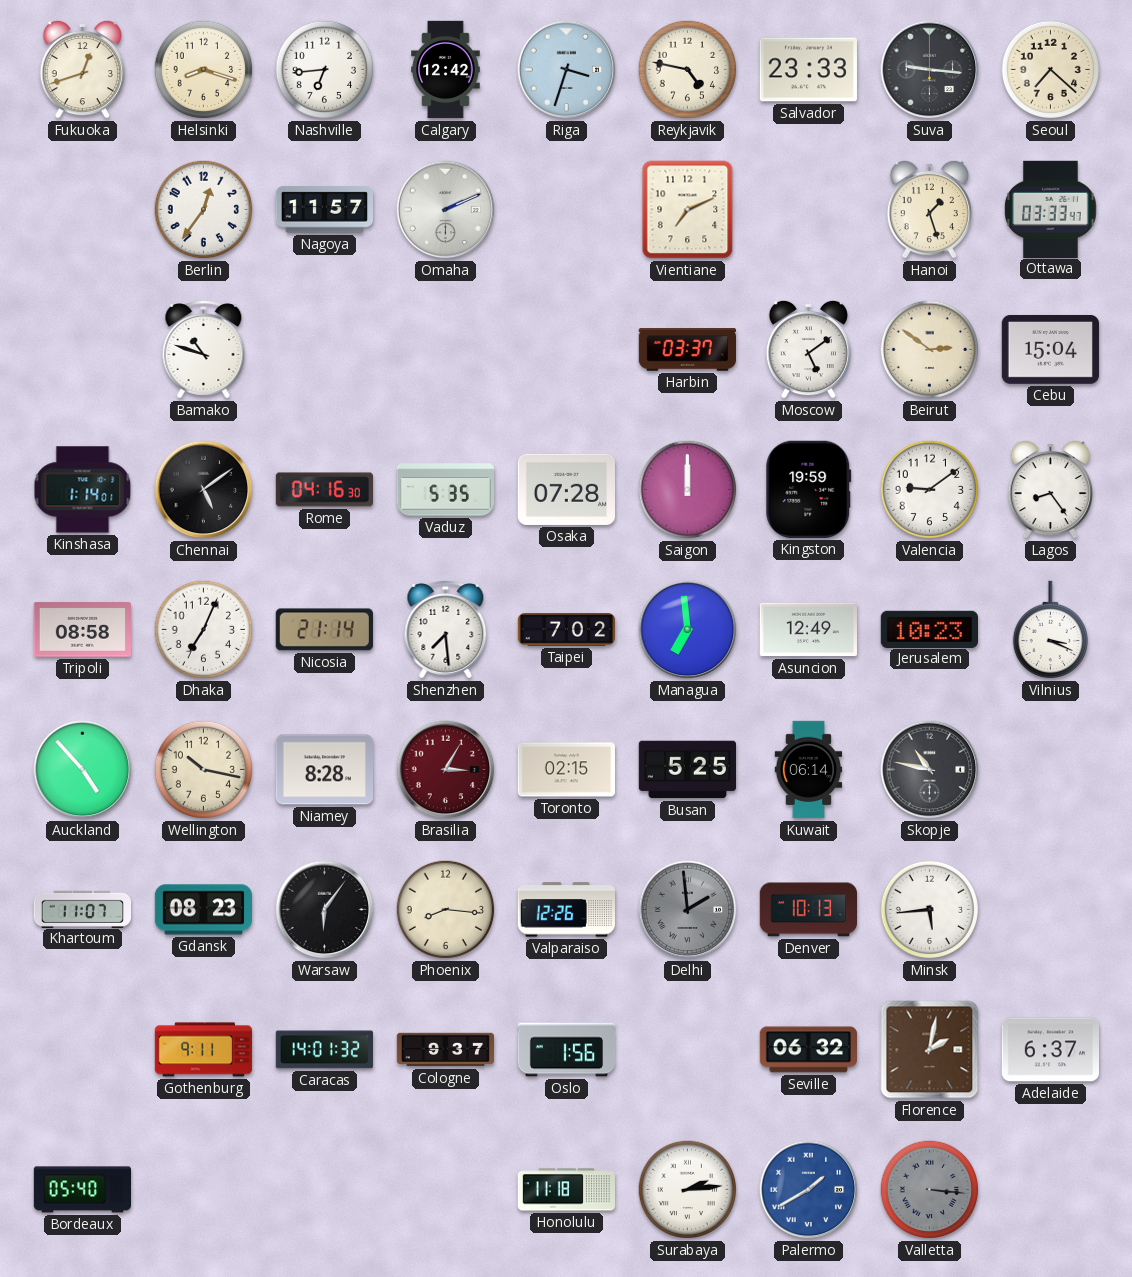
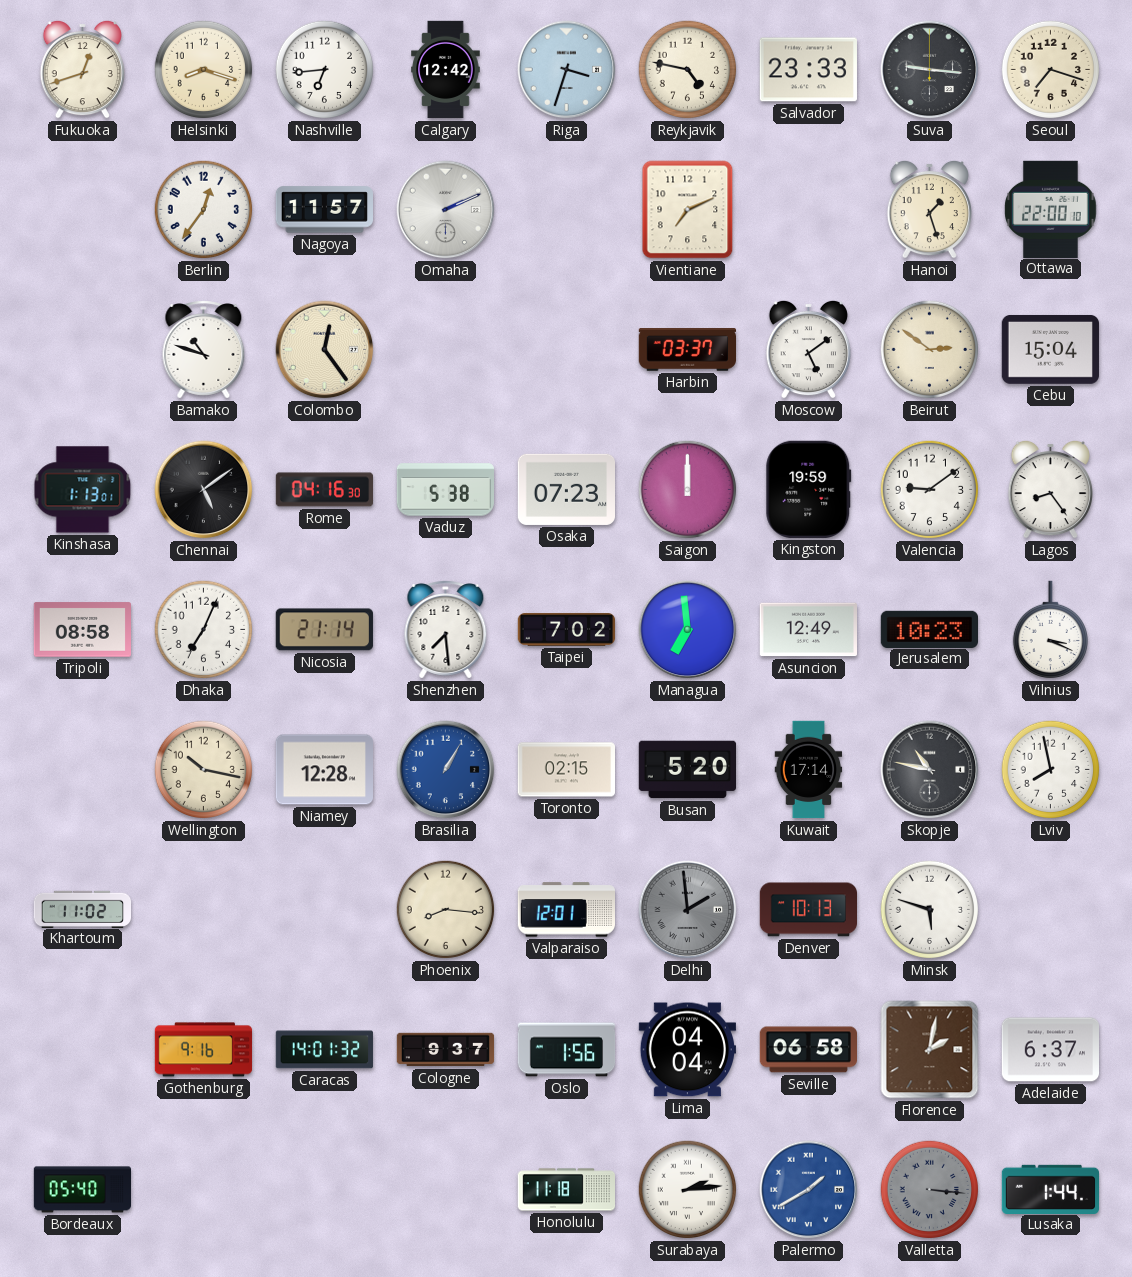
Seoul: 7:22 -> 7:18 (1051, 70)
Ottawa: 03:33 -> 22:00 (1051, 209)
Colombo: none -> 12:24 (325, 350)
Kinshasa: 1:14 -> 1:13 (83, 490)
Vaduz: 5:35 -> 5:38 (446, 490)
Osaka: 07:28 -> 07:23 (566, 489)
Auckland: 4:53 -> none (83, 770)
Niamey: 8:28 -> 12:28 (324, 770)
Brasilia: 3:05 -> 1:05 (446, 770)
Brasilia dial: burgundy -> blue (446, 770)
Busan: 5:25 -> 5:20 (687, 770)
Kuwait: 06:14 -> 17:14 (809, 770)
Lviv: none -> 7:58 (1051, 770)
Khartoum: 11:07 -> 11:02 (82, 909)
Gdansk: 08:23 -> none (203, 910)
Warsaw: 6:06 -> none (325, 910)
Valparaiso: 12:26 -> 12:01 (566, 910)
Minsk: 5:44 -> 5:48 (930, 910)
Gothenburg: 9:11 -> 9:16 (204, 1050)
Lima: none -> 04:04 (687, 1050)
Seville: 06:32 -> 06:58 (808, 1050)
Lusaka: none -> 1:44 (1050, 1189)
